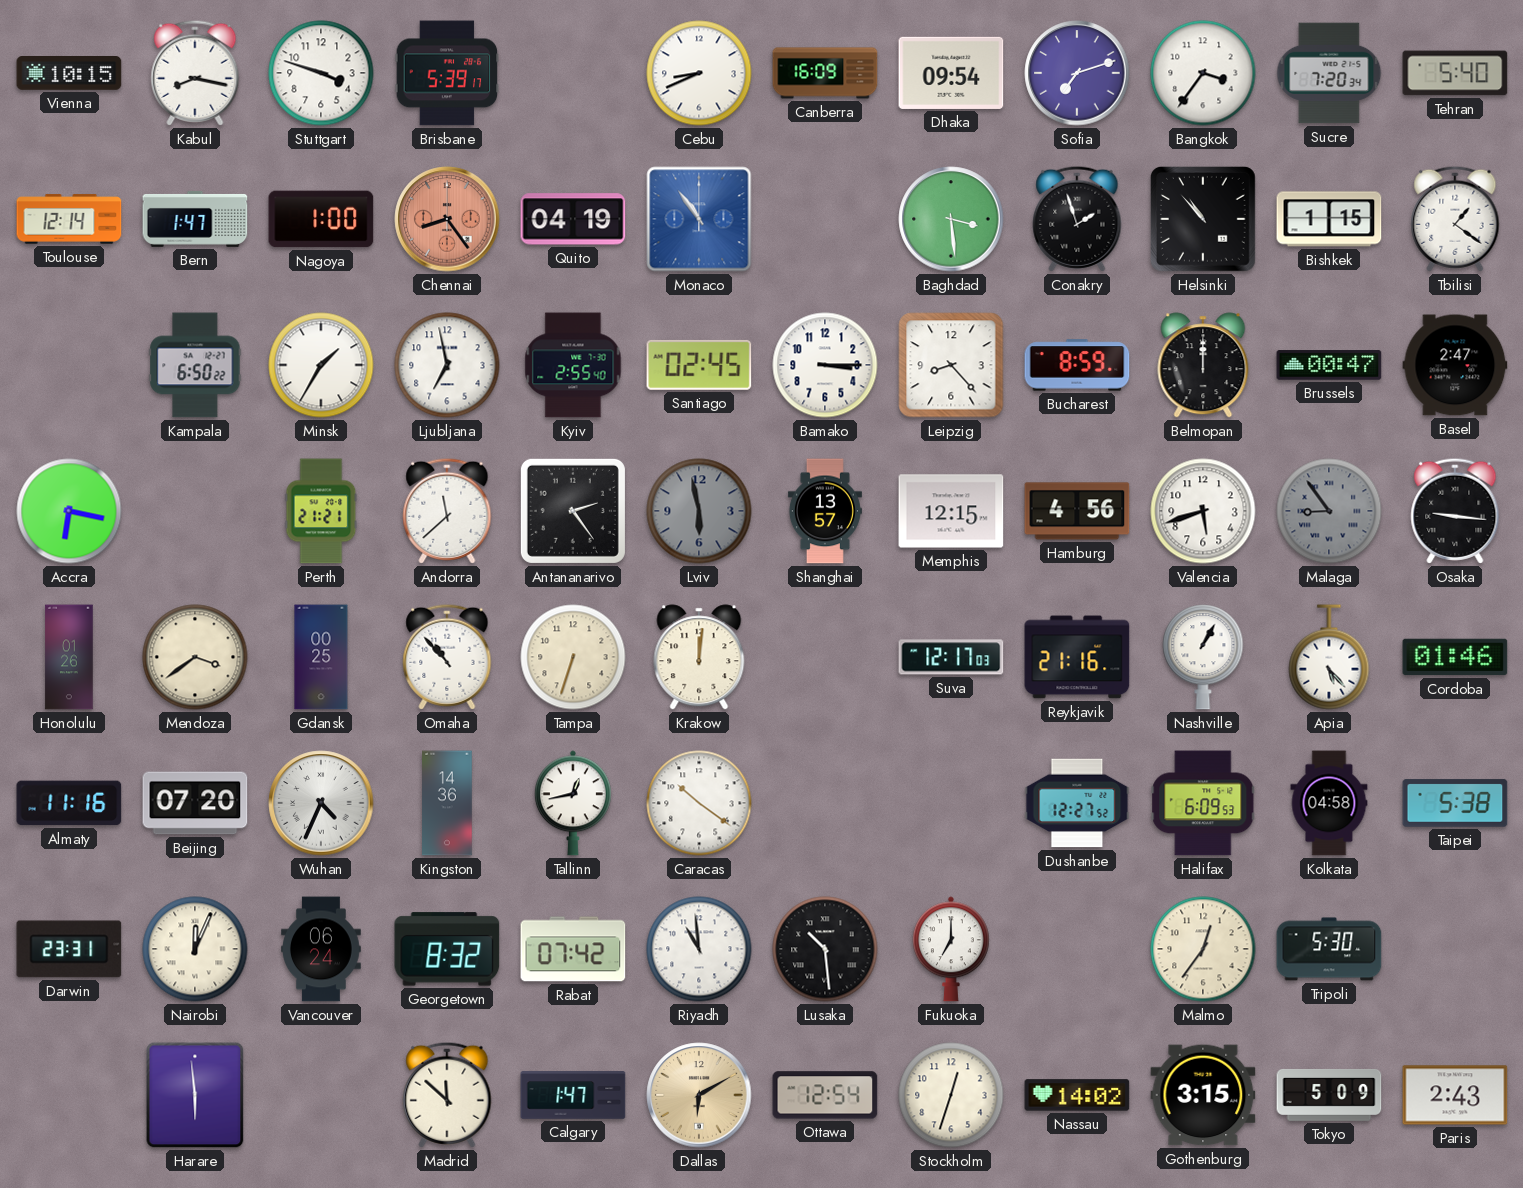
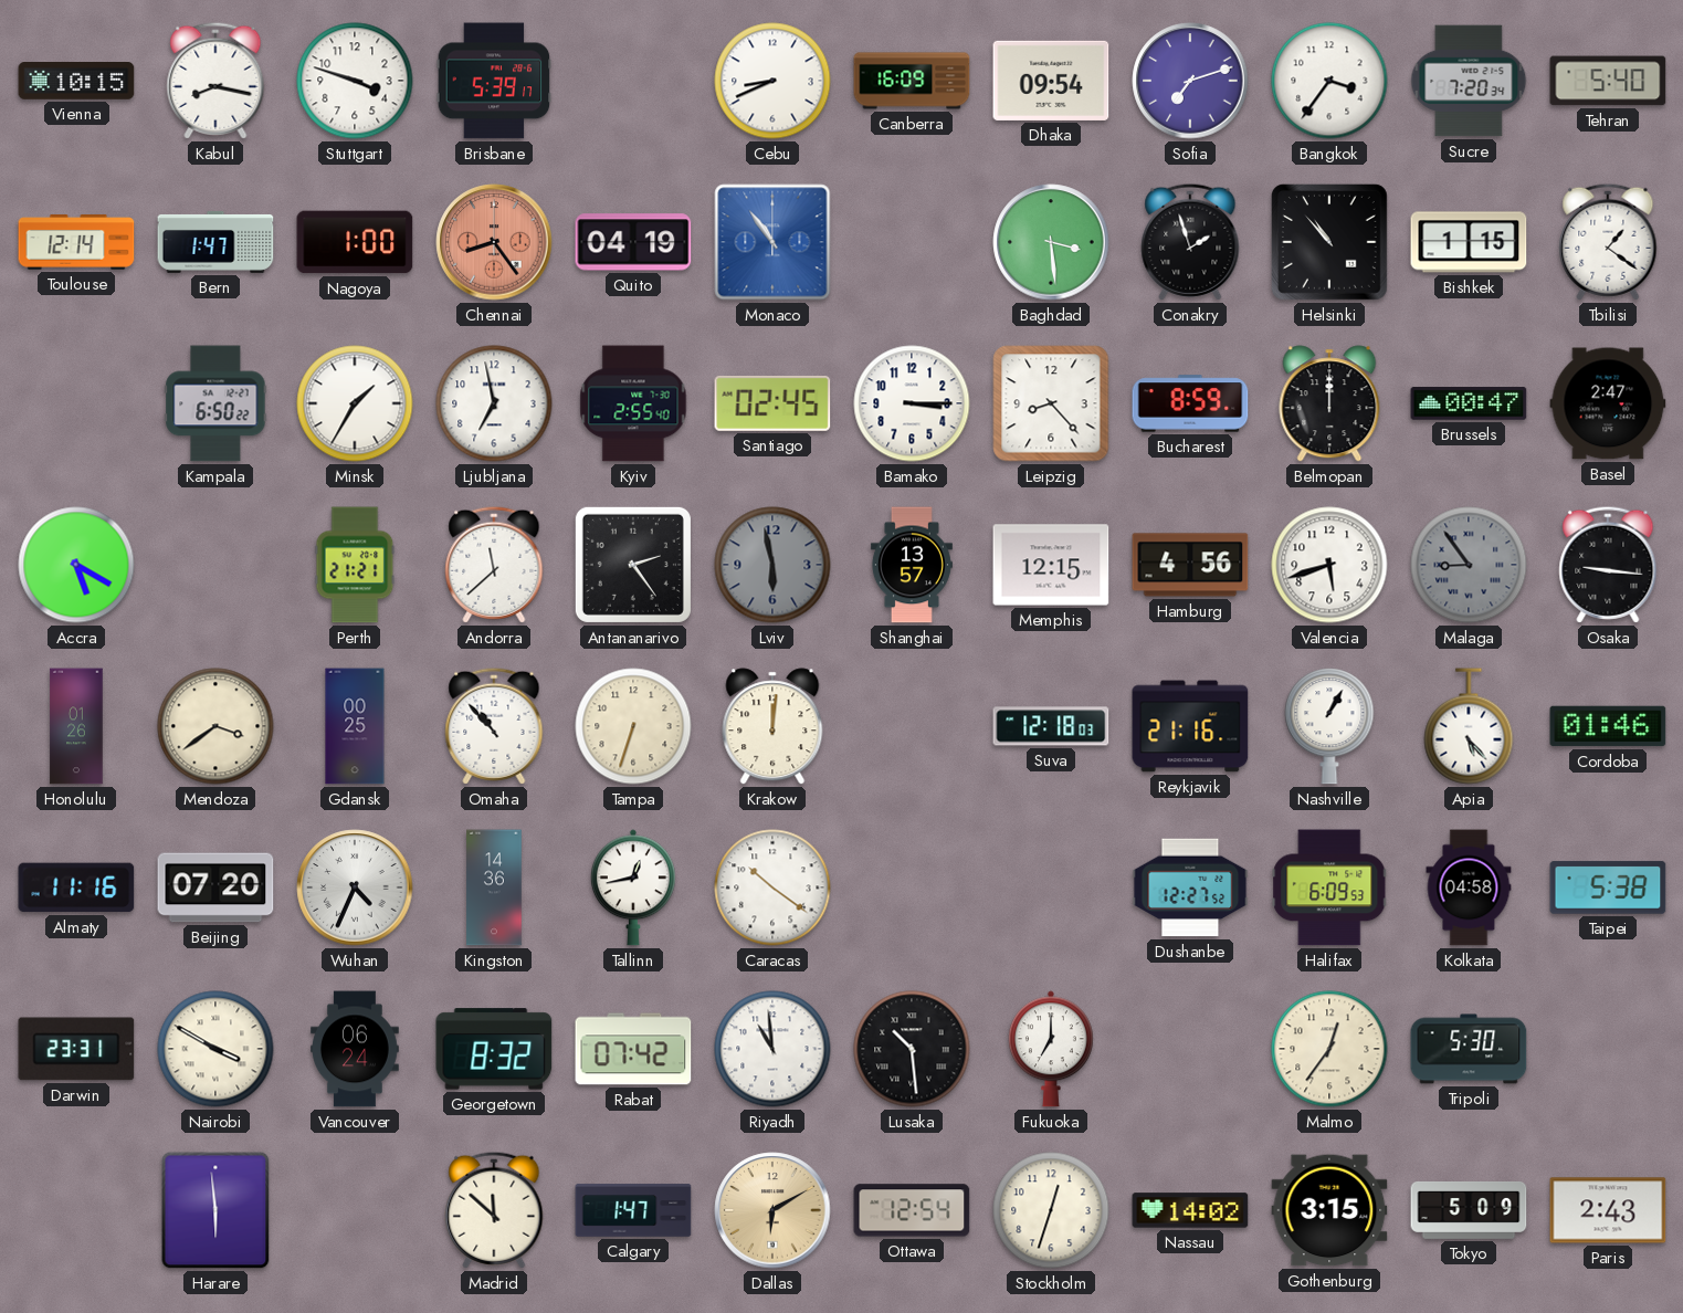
Accra: 6:17 -> 5:20 (76, 565)
Suva: 12:17 -> 12:18 (1051, 726)
Nairobi: 12:04 -> 3:50 (215, 1049)
